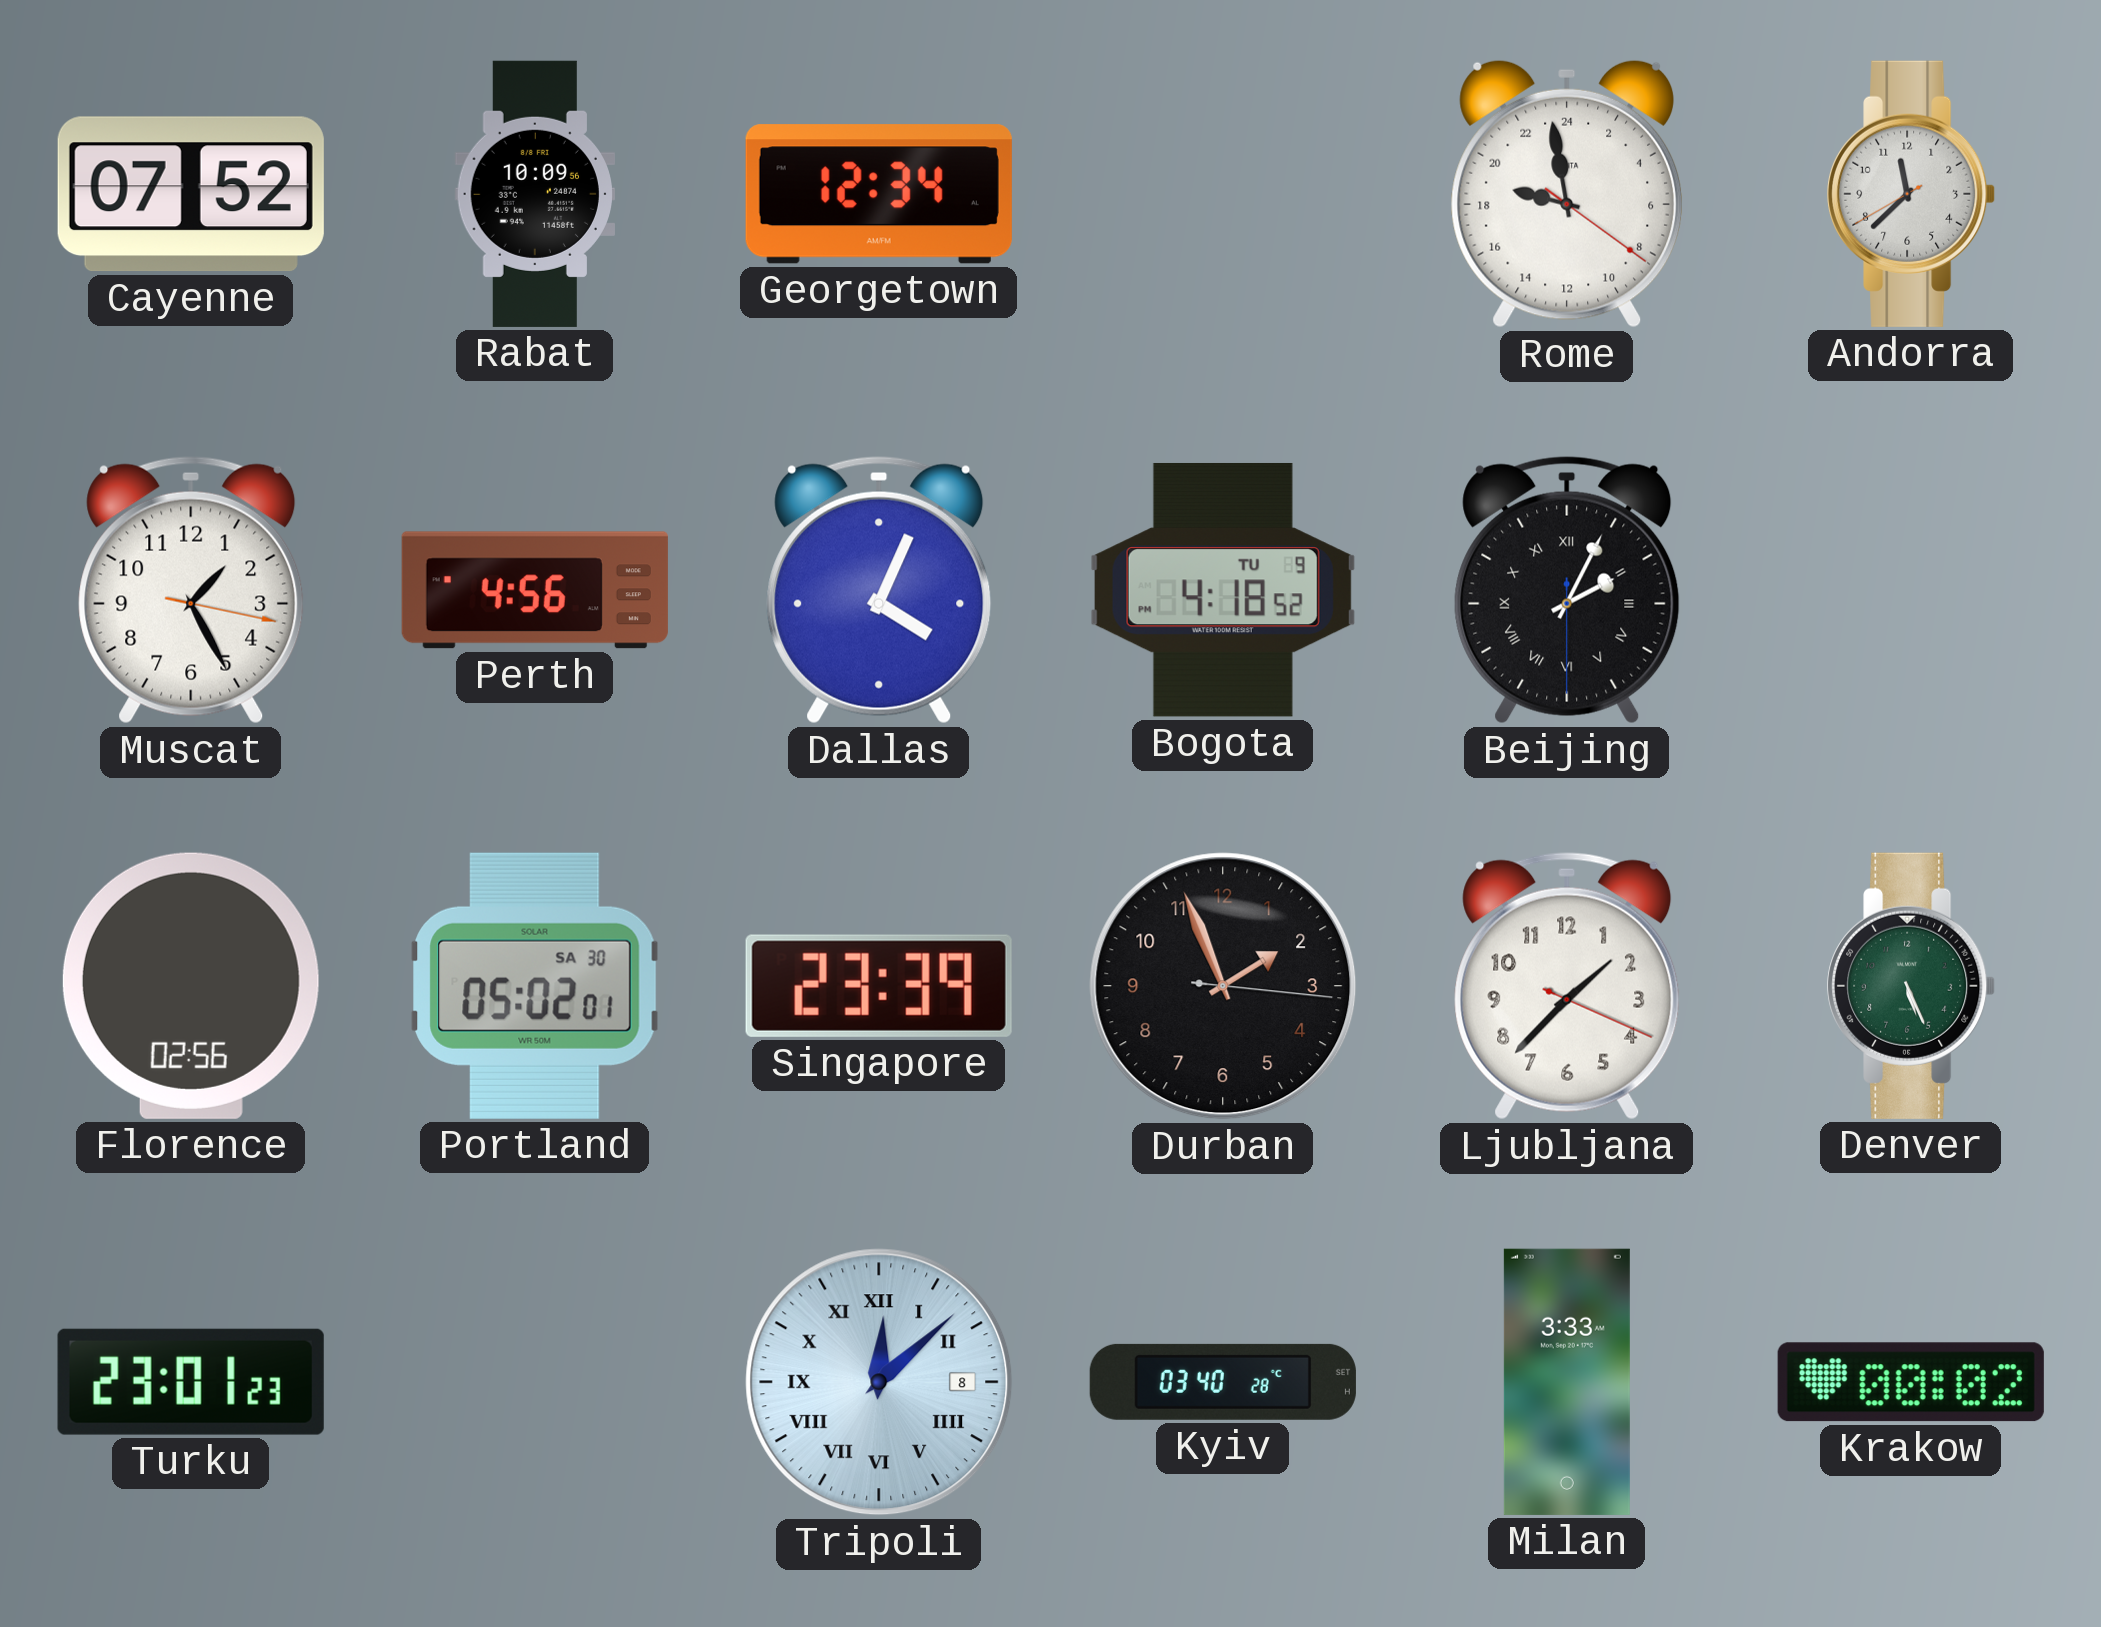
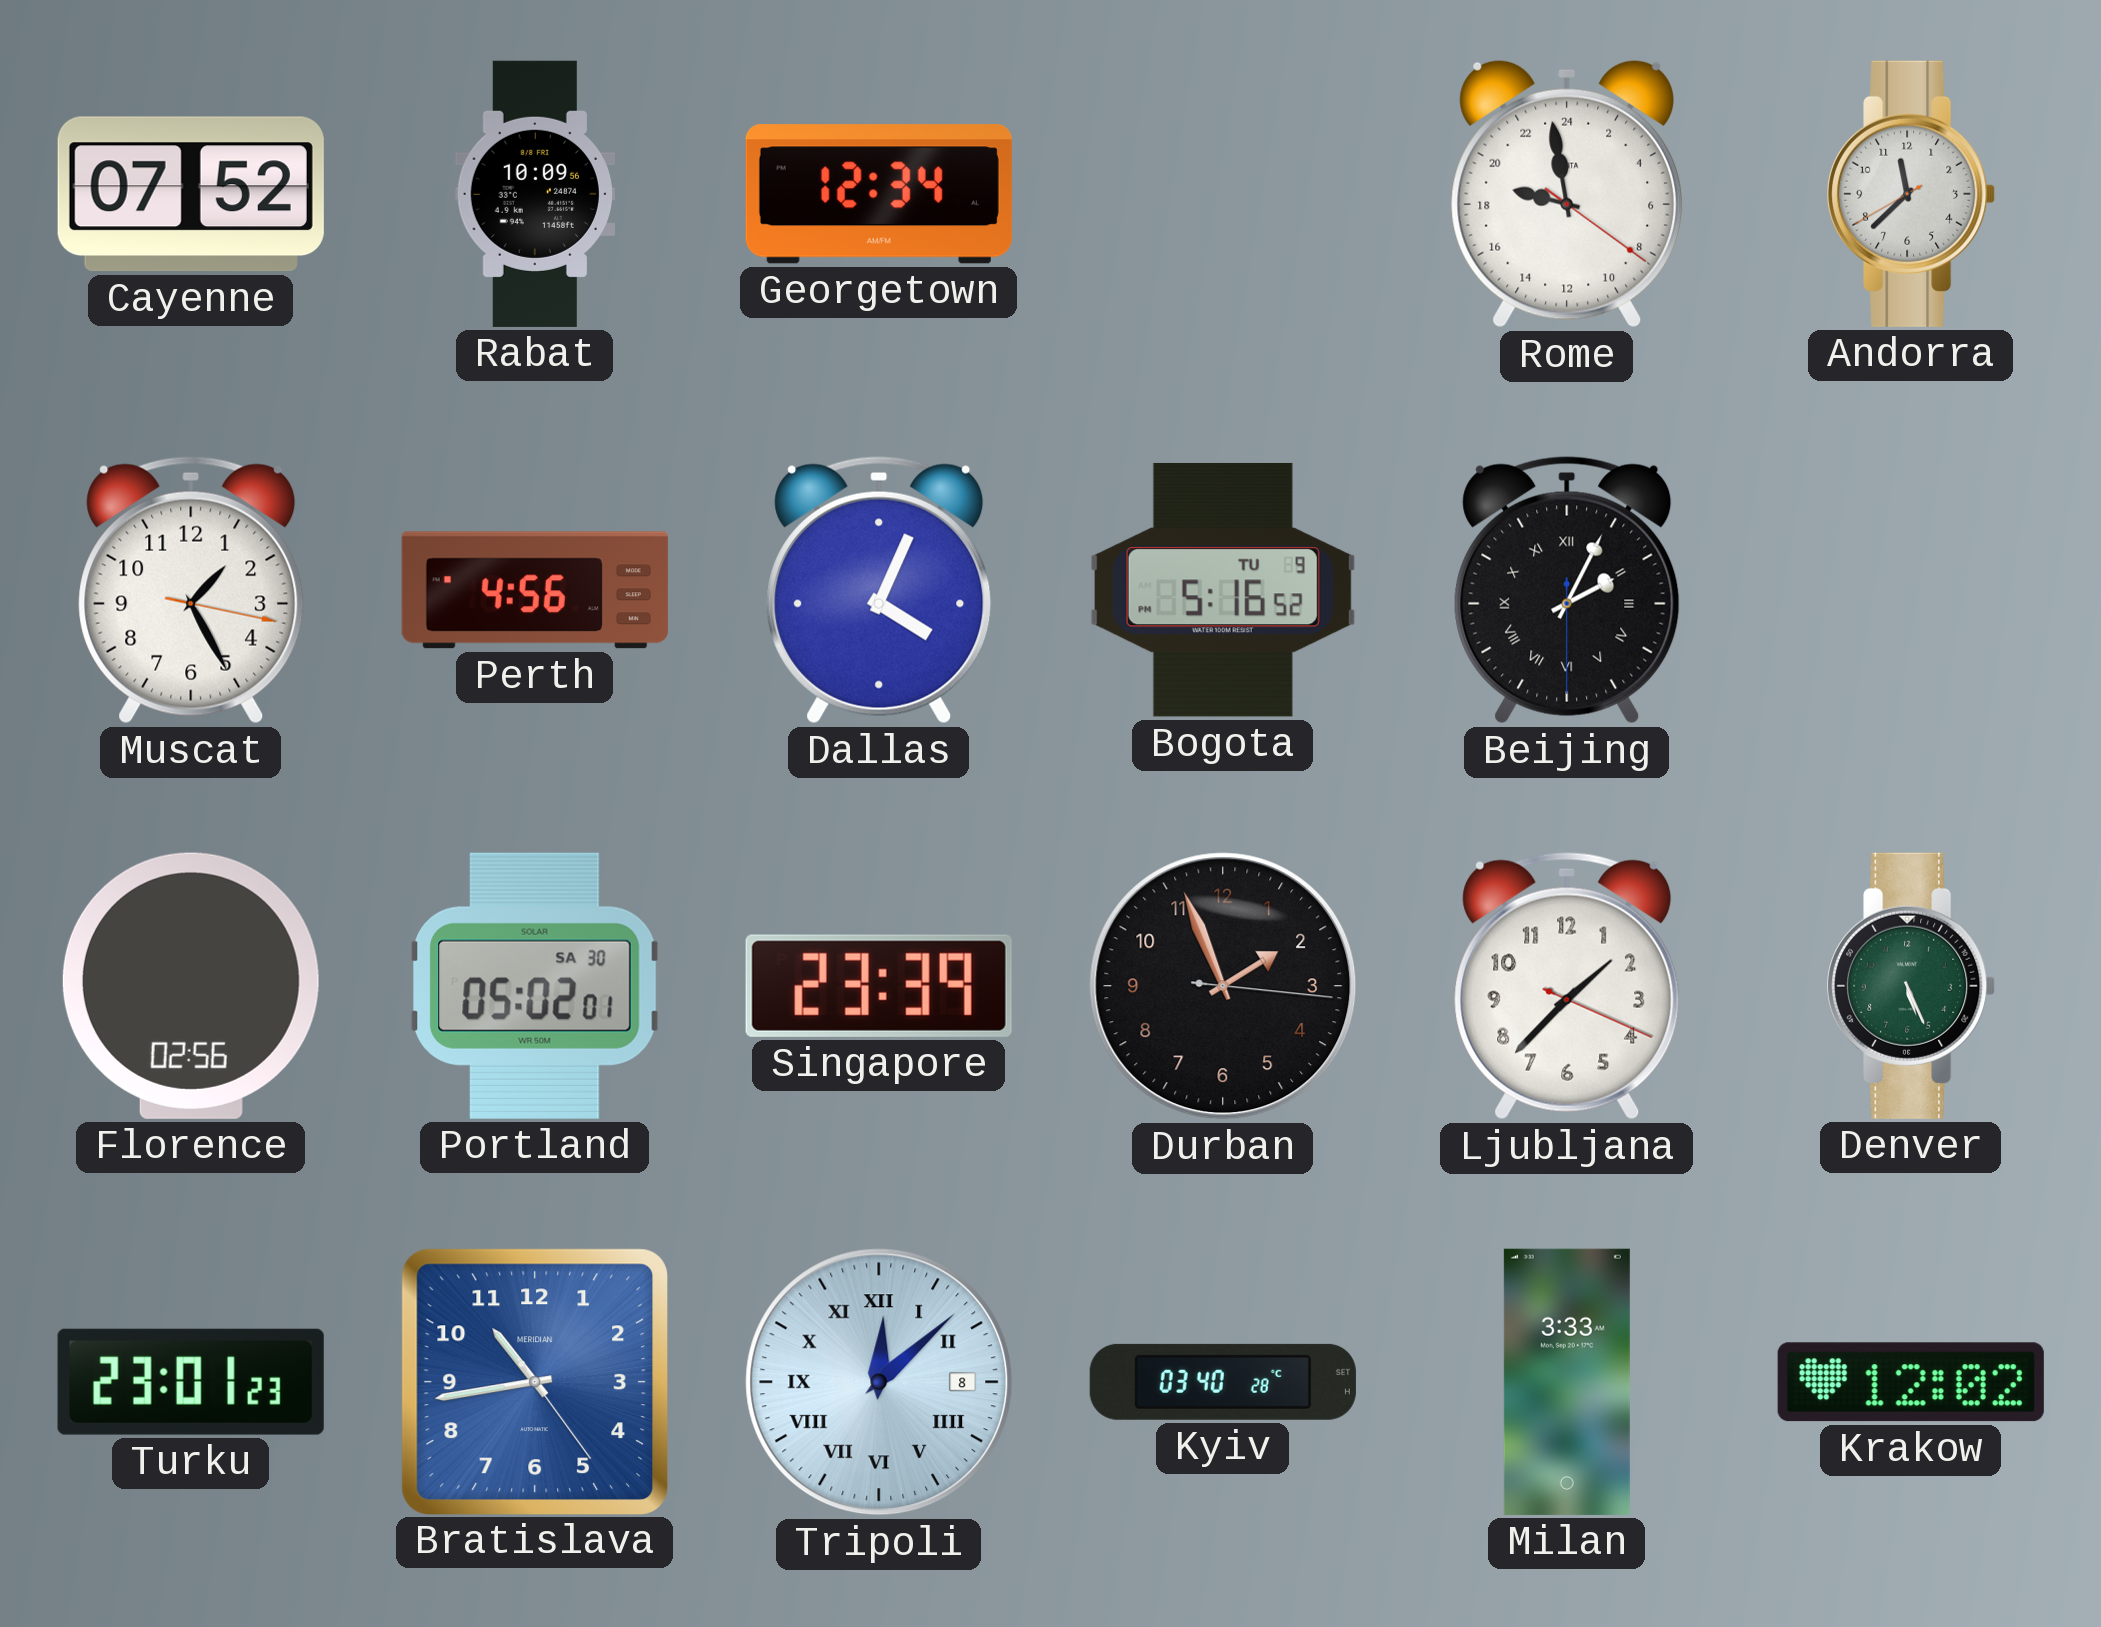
Bogota: 4:18 -> 5:16 (1223, 590)
Bratislava: none -> 10:43 (534, 1381)
Krakow: 00:02 -> 12:02 (1911, 1382)
